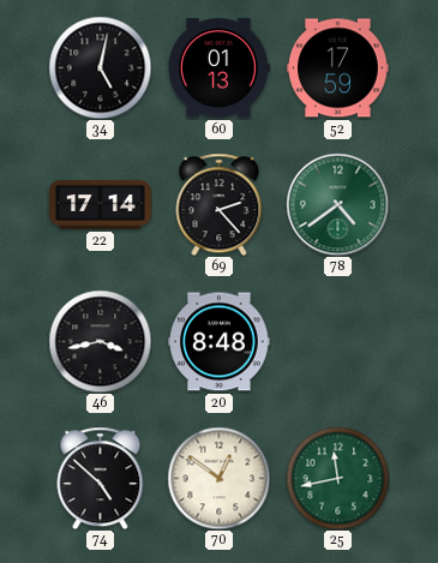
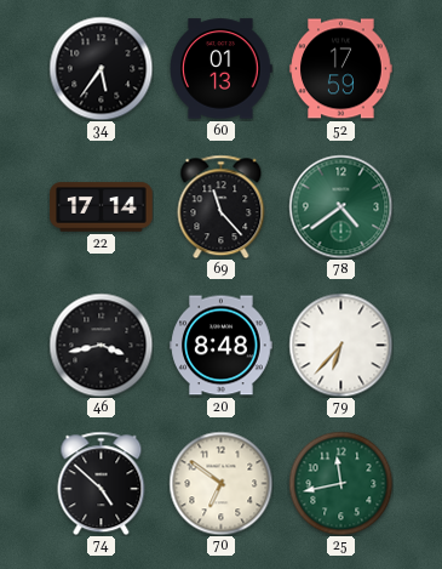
34: 5:02 -> 5:36 (101, 68)
69: 2:23 -> 11:23 (222, 206)
79: none -> 6:37 (340, 345)
70: 12:51 -> 6:51 (220, 483)
